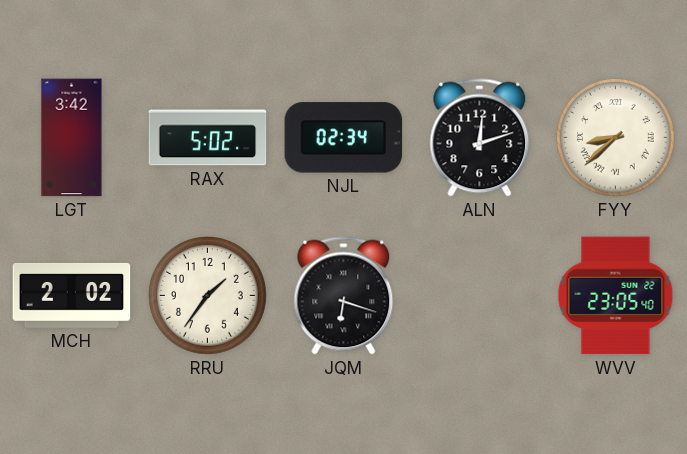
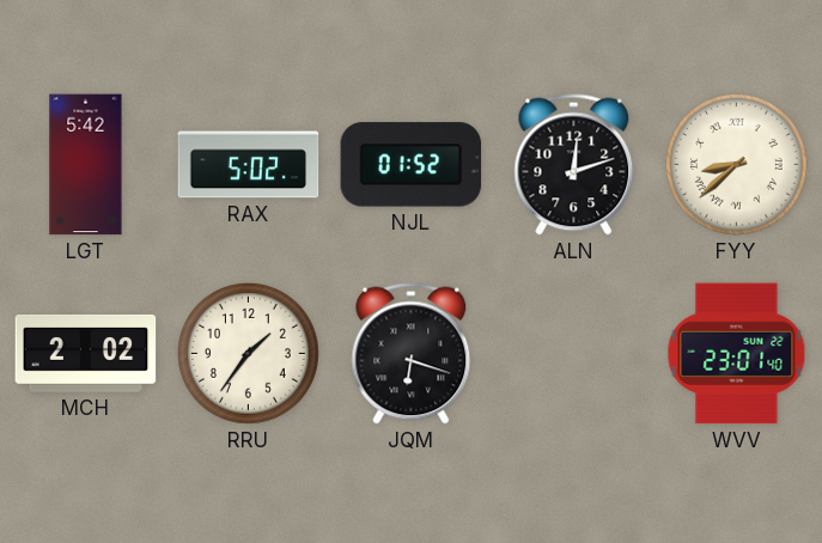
LGT: 3:42 -> 5:42 (86, 165)
NJL: 02:34 -> 01:52 (412, 165)
WVV: 23:05 -> 23:01 (737, 354)
